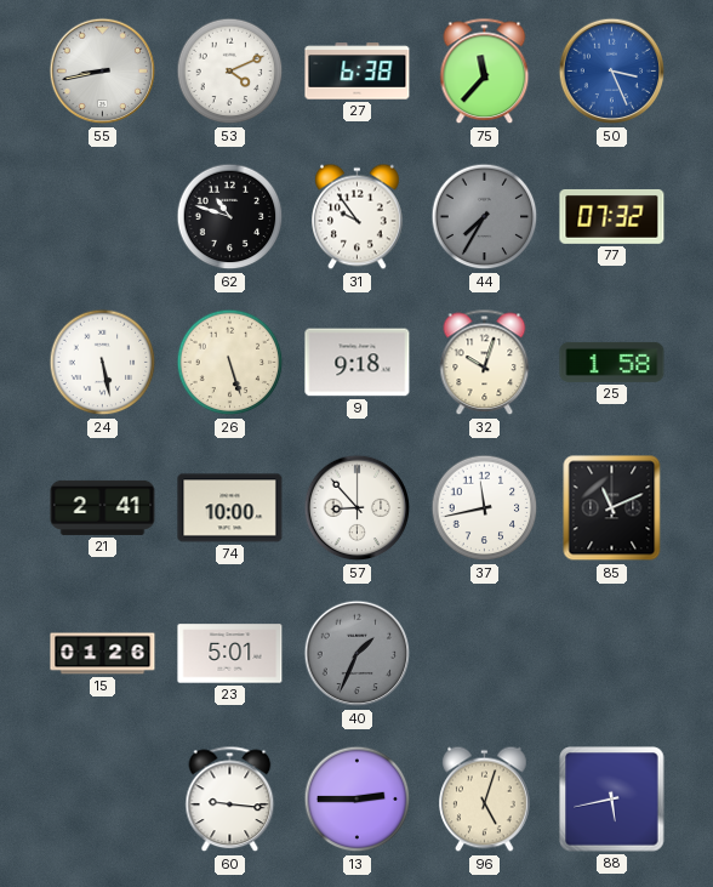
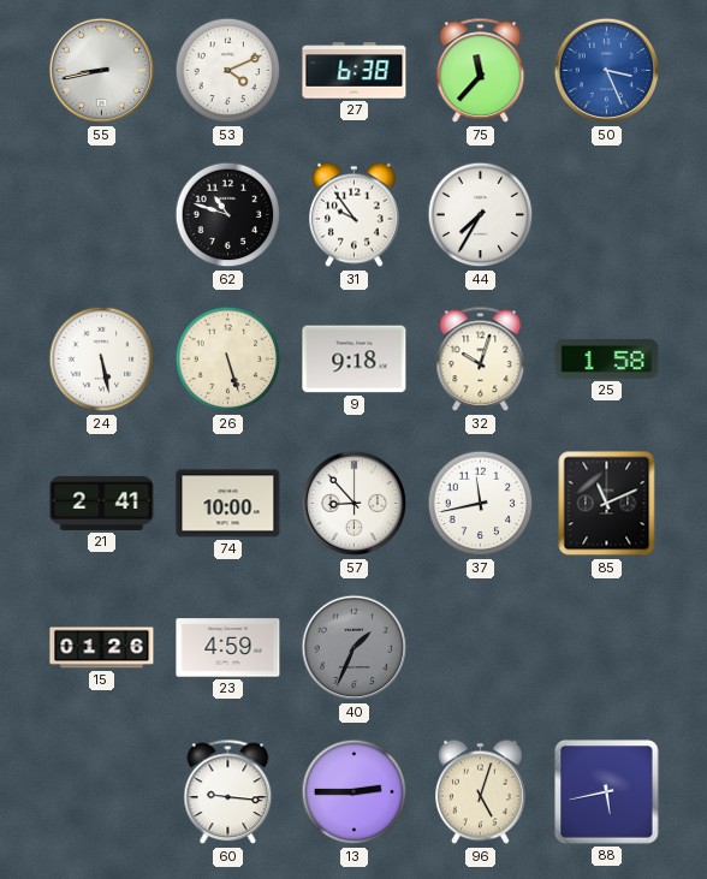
44 dial: grey -> white (481, 215)
77: 07:32 -> none (612, 216)
23: 5:01 -> 4:59 (228, 648)
